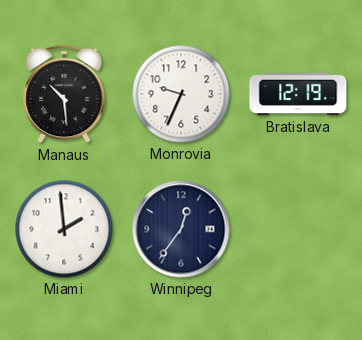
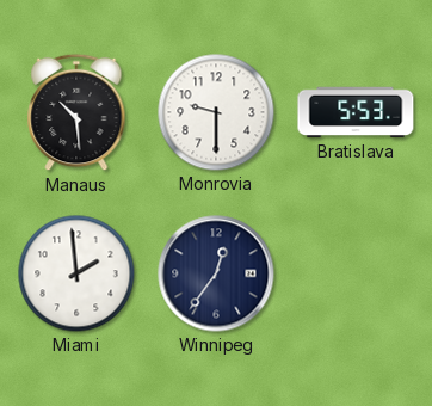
Monrovia: 9:34 -> 9:30 (216, 112)
Bratislava: 12:19 -> 5:53 (356, 112)
